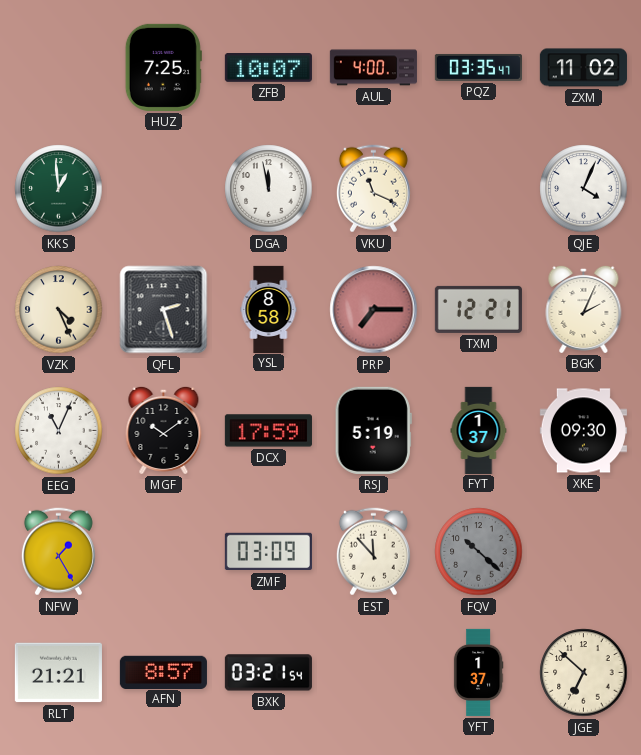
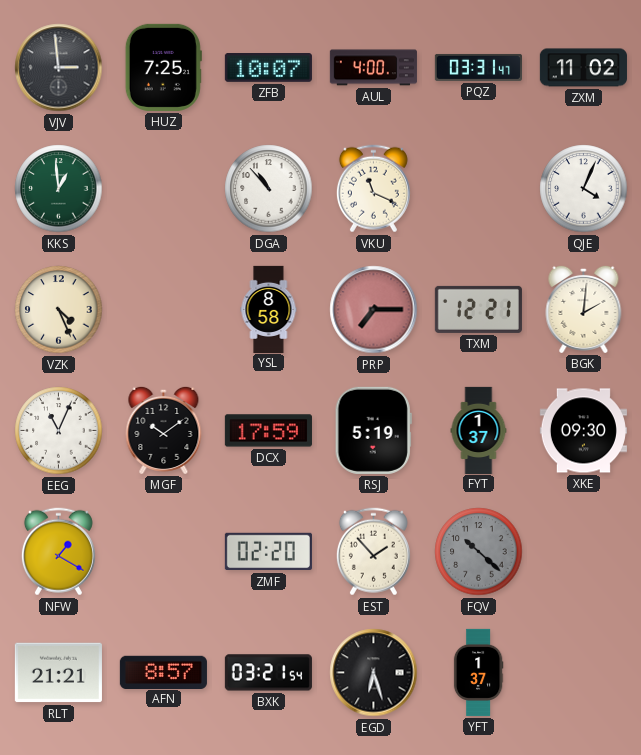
VJV: none -> 2:59 (59, 68)
PQZ: 03:35 -> 03:31 (478, 67)
DGA: 11:58 -> 10:53 (269, 189)
QFL: 2:27 -> none (164, 310)
BGK: 2:04 -> 2:01 (584, 309)
NFW: 1:25 -> 1:20 (58, 552)
ZMF: 03:09 -> 02:20 (268, 552)
EST: 11:53 -> 1:53 (373, 552)
EGD: none -> 6:27 (374, 673)
JGE: 6:52 -> none (584, 673)
